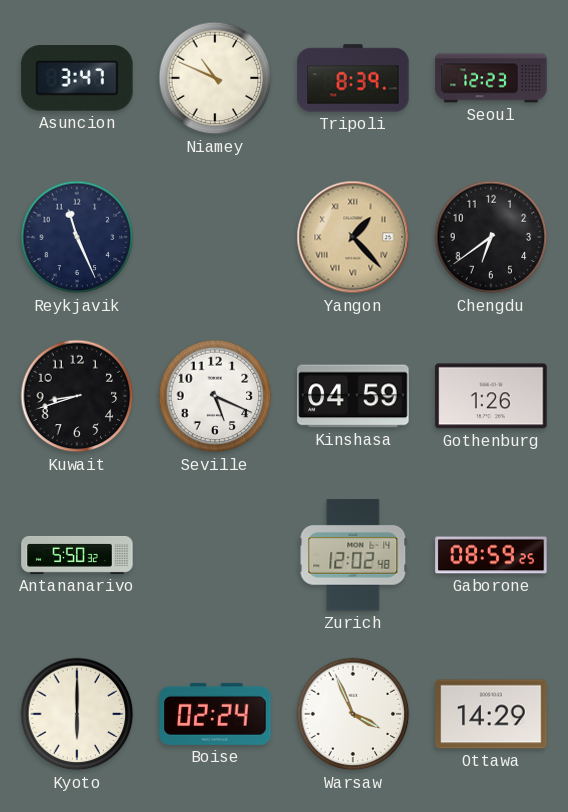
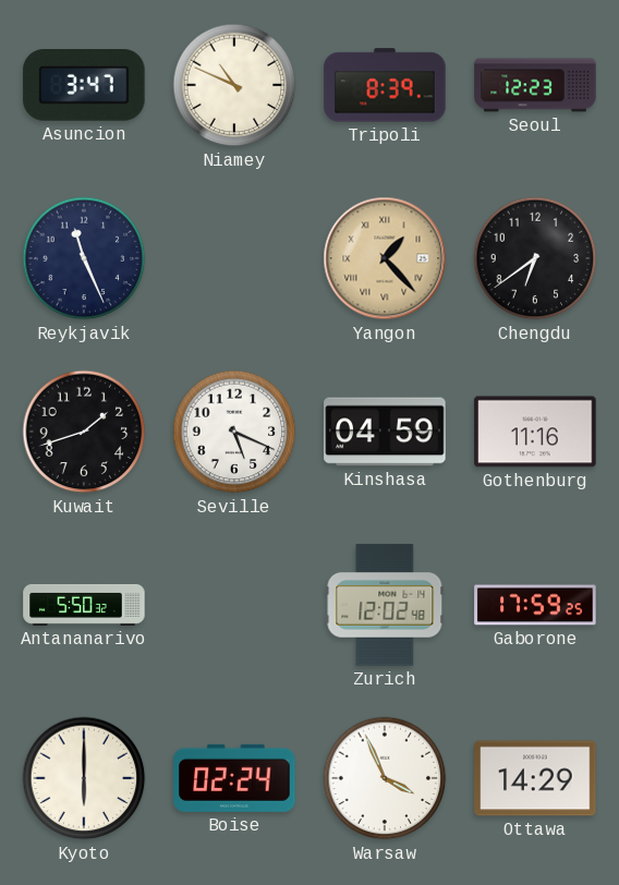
Kuwait: 8:42 -> 1:42 (84, 432)
Gothenburg: 1:26 -> 11:16 (535, 432)
Gaborone: 08:59 -> 17:59 (535, 605)
